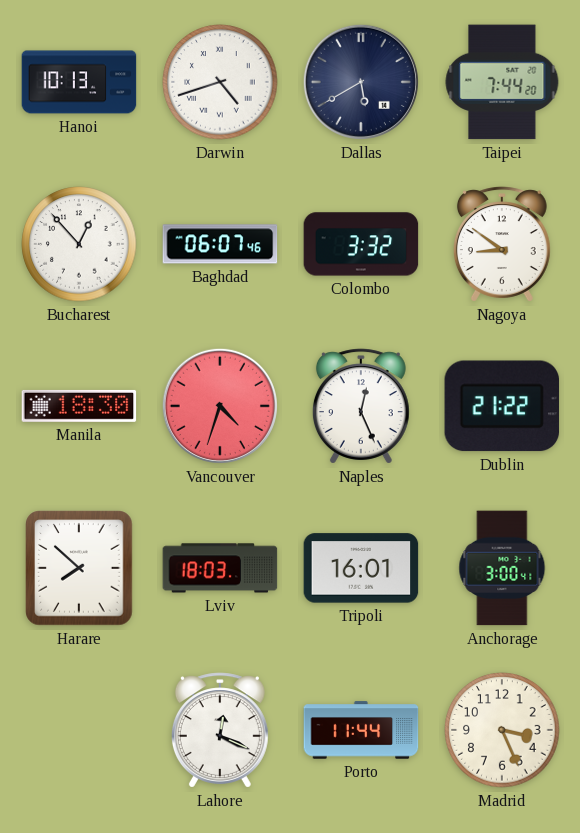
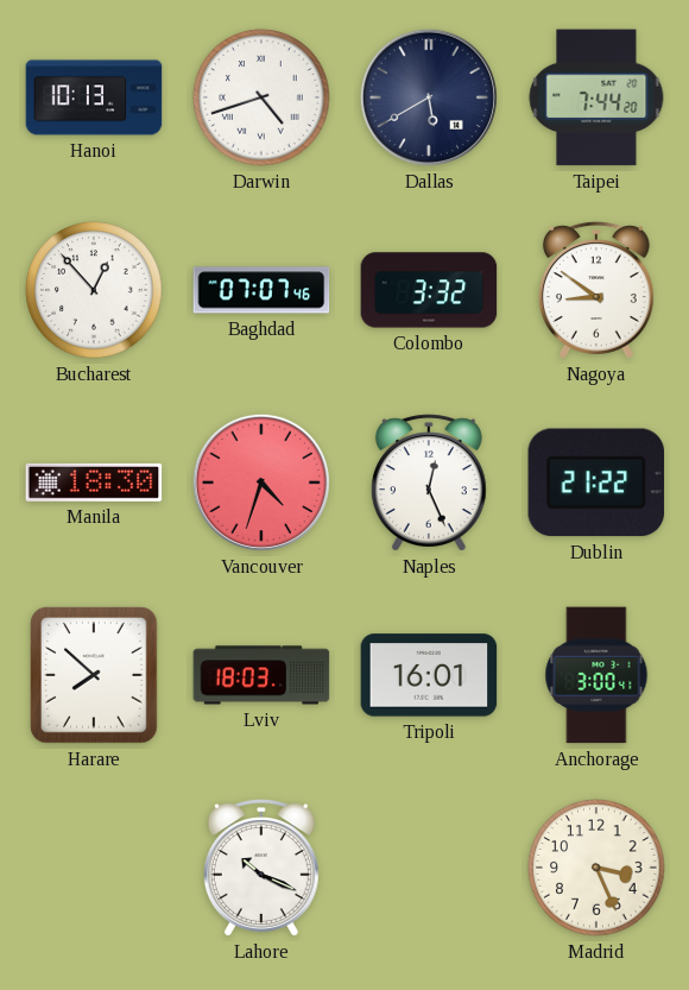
Baghdad: 06:07 -> 07:07 (261, 290)
Lahore: 12:19 -> 10:19 (261, 868)
Porto: 11:44 -> none (361, 730)
